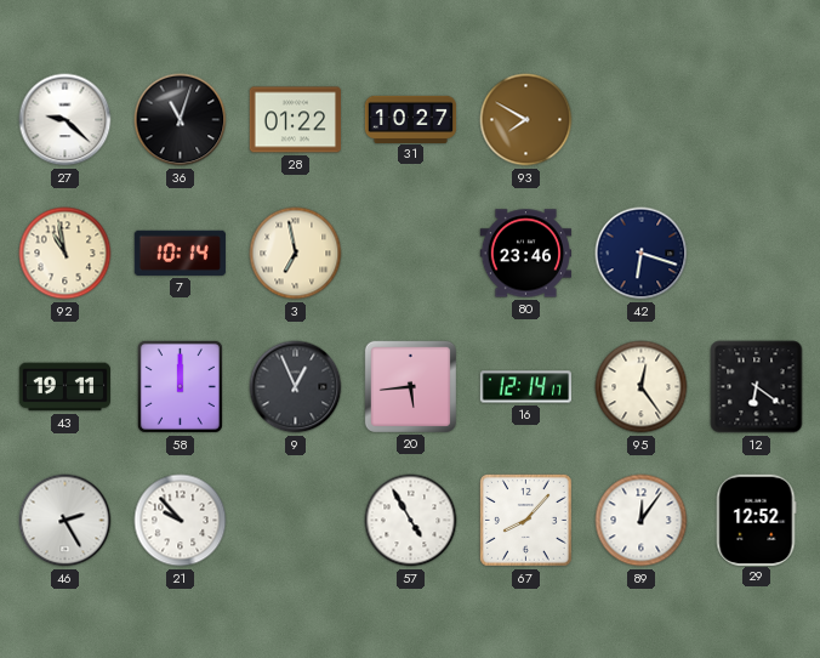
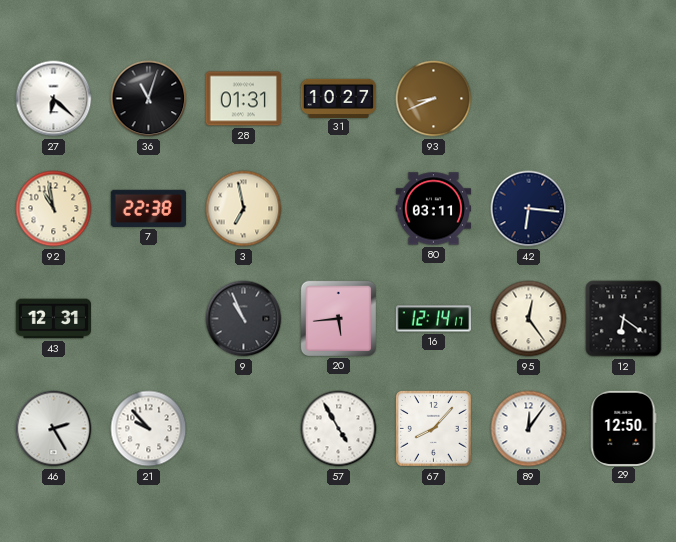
27: 9:22 -> 6:22 (54, 99)
28: 01:22 -> 01:31 (243, 99)
93: 7:50 -> 8:41 (434, 99)
7: 10:14 -> 22:38 (148, 208)
80: 23:46 -> 03:11 (433, 209)
42: 6:18 -> 6:16 (529, 209)
43: 19:11 -> 12:31 (53, 319)
58: 12:00 -> none (180, 386)
9: 12:56 -> 10:56 (244, 319)
29: 12:52 -> 12:50 (624, 428)
